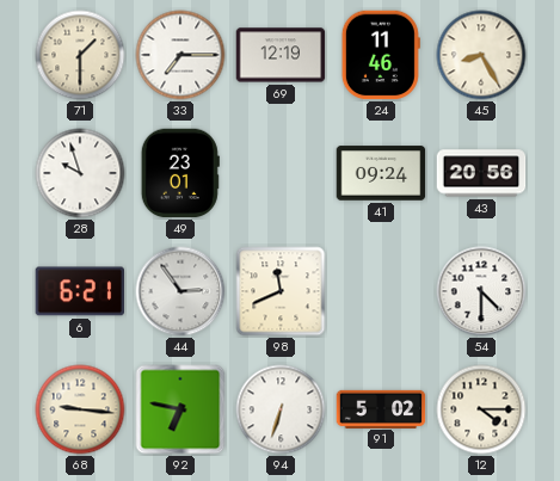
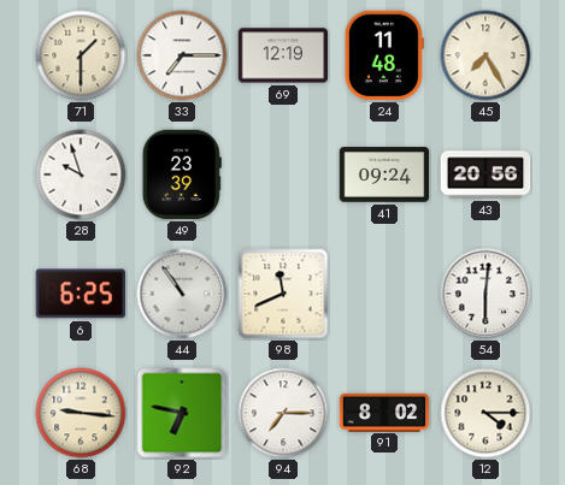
24: 11:46 -> 11:48 (384, 55)
45: 8:25 -> 7:25 (485, 55)
49: 23:01 -> 23:39 (182, 175)
6: 6:21 -> 6:25 (80, 294)
44: 2:54 -> 10:54 (182, 294)
54: 4:30 -> 6:01 (485, 294)
94: 6:33 -> 7:15 (283, 413)
91: 5:02 -> 8:02 (384, 412)
